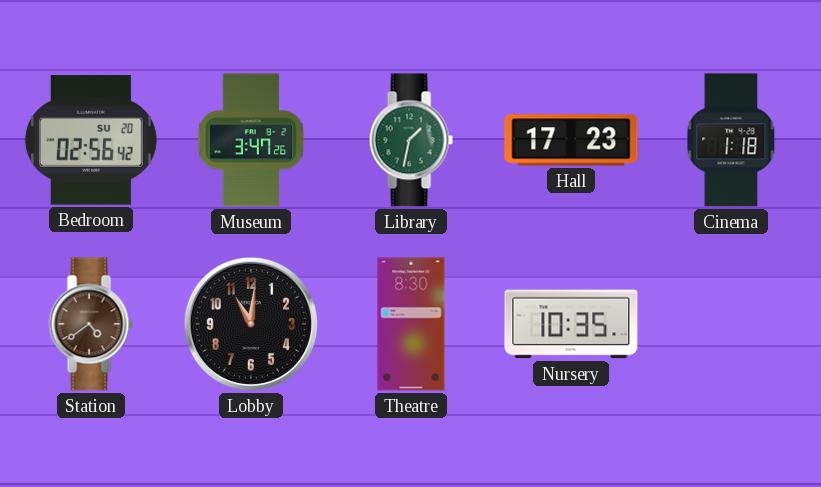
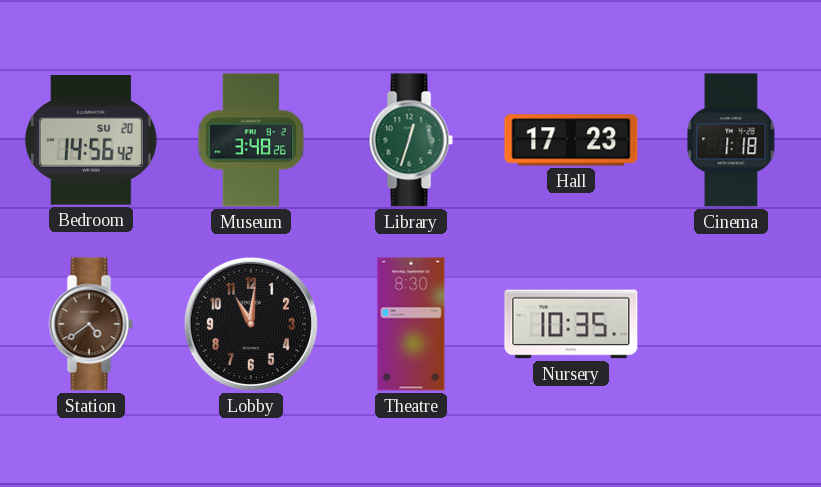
Bedroom: 02:56 -> 14:56 (91, 140)
Museum: 3:47 -> 3:48 (251, 140)
Library: 1:32 -> 12:33 (411, 140)
